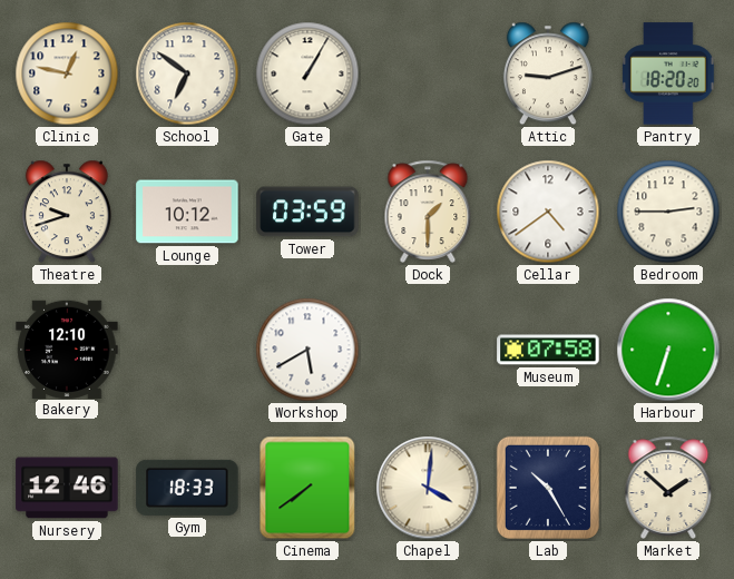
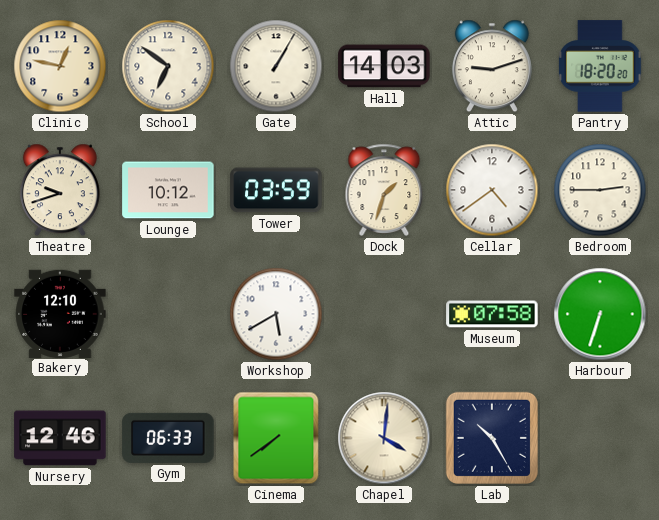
Hall: none -> 14:03 (384, 66)
Dock: 1:30 -> 1:33 (384, 190)
Gym: 18:33 -> 06:33 (168, 438)
Market: 1:52 -> none (668, 488)
